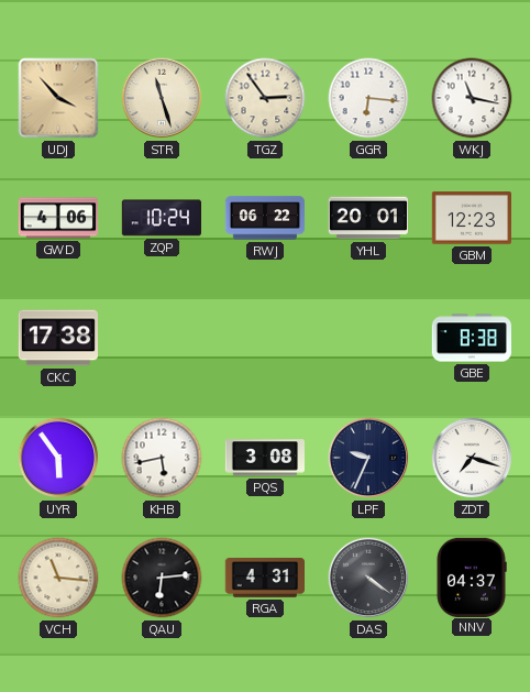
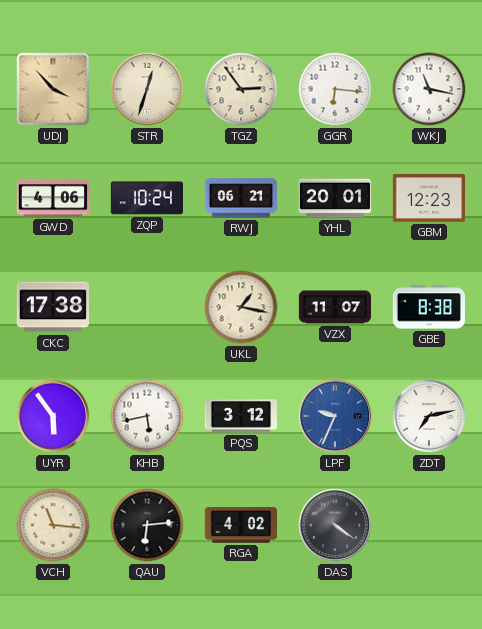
STR: 11:27 -> 12:33 (147, 89)
RWJ: 06:22 -> 06:21 (241, 198)
UKL: none -> 1:17 (241, 307)
VZX: none -> 11:07 (335, 307)
PQS: 3:08 -> 3:12 (240, 416)
LPF dial: navy -> blue (335, 416)
ZDT: 7:18 -> 7:13 (429, 416)
RGA: 4:31 -> 4:02 (240, 526)
NNV: 04:37 -> none (472, 576)
